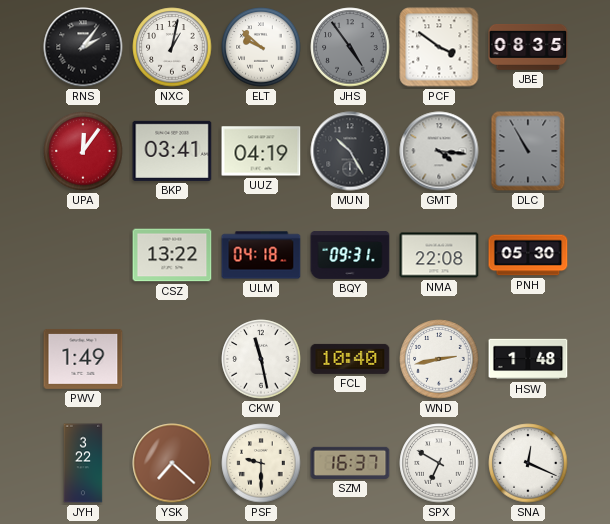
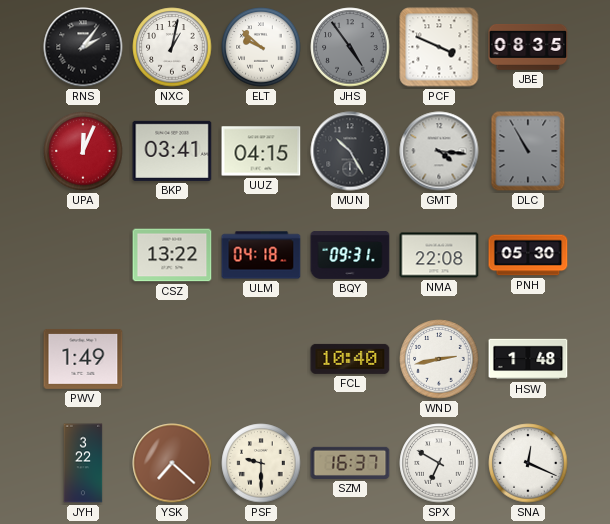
PCF: 3:51 -> 3:49 (439, 47)
UPA: 12:06 -> 12:04 (83, 151)
UUZ: 04:19 -> 04:15 (261, 151)
CKW: 11:28 -> none (261, 359)
